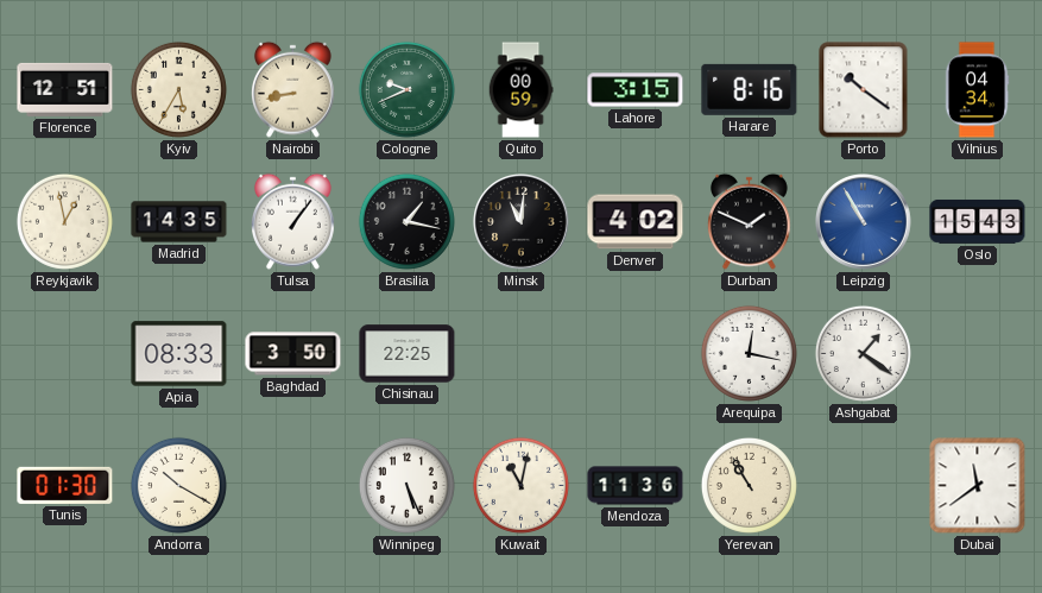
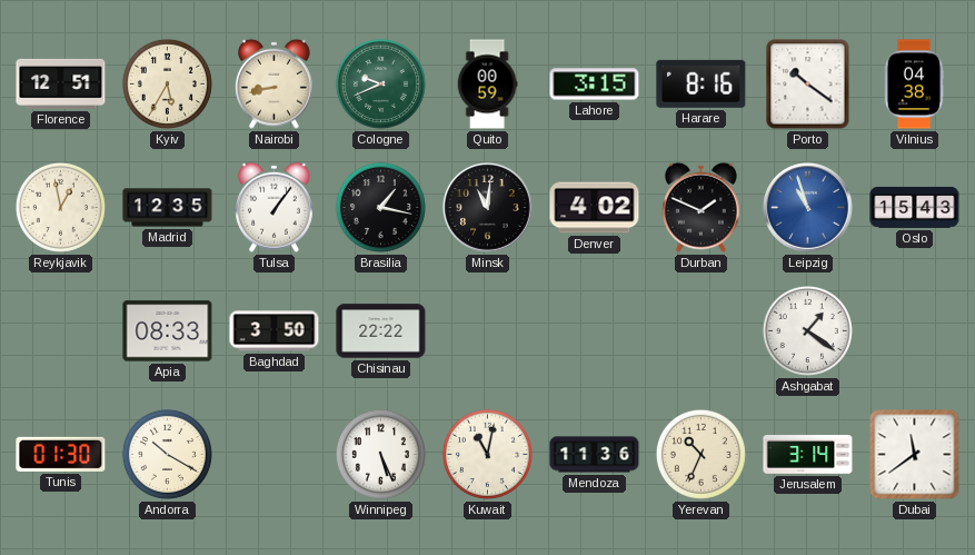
Vilnius: 04:34 -> 04:38 (914, 85)
Madrid: 14:35 -> 12:35 (168, 208)
Leipzig: 10:55 -> 10:57 (808, 208)
Chisinau: 22:25 -> 22:22 (381, 331)
Arequipa: 12:17 -> none (749, 353)
Yerevan: 10:55 -> 10:34 (700, 454)
Jerusalem: none -> 3:14 (808, 455)
